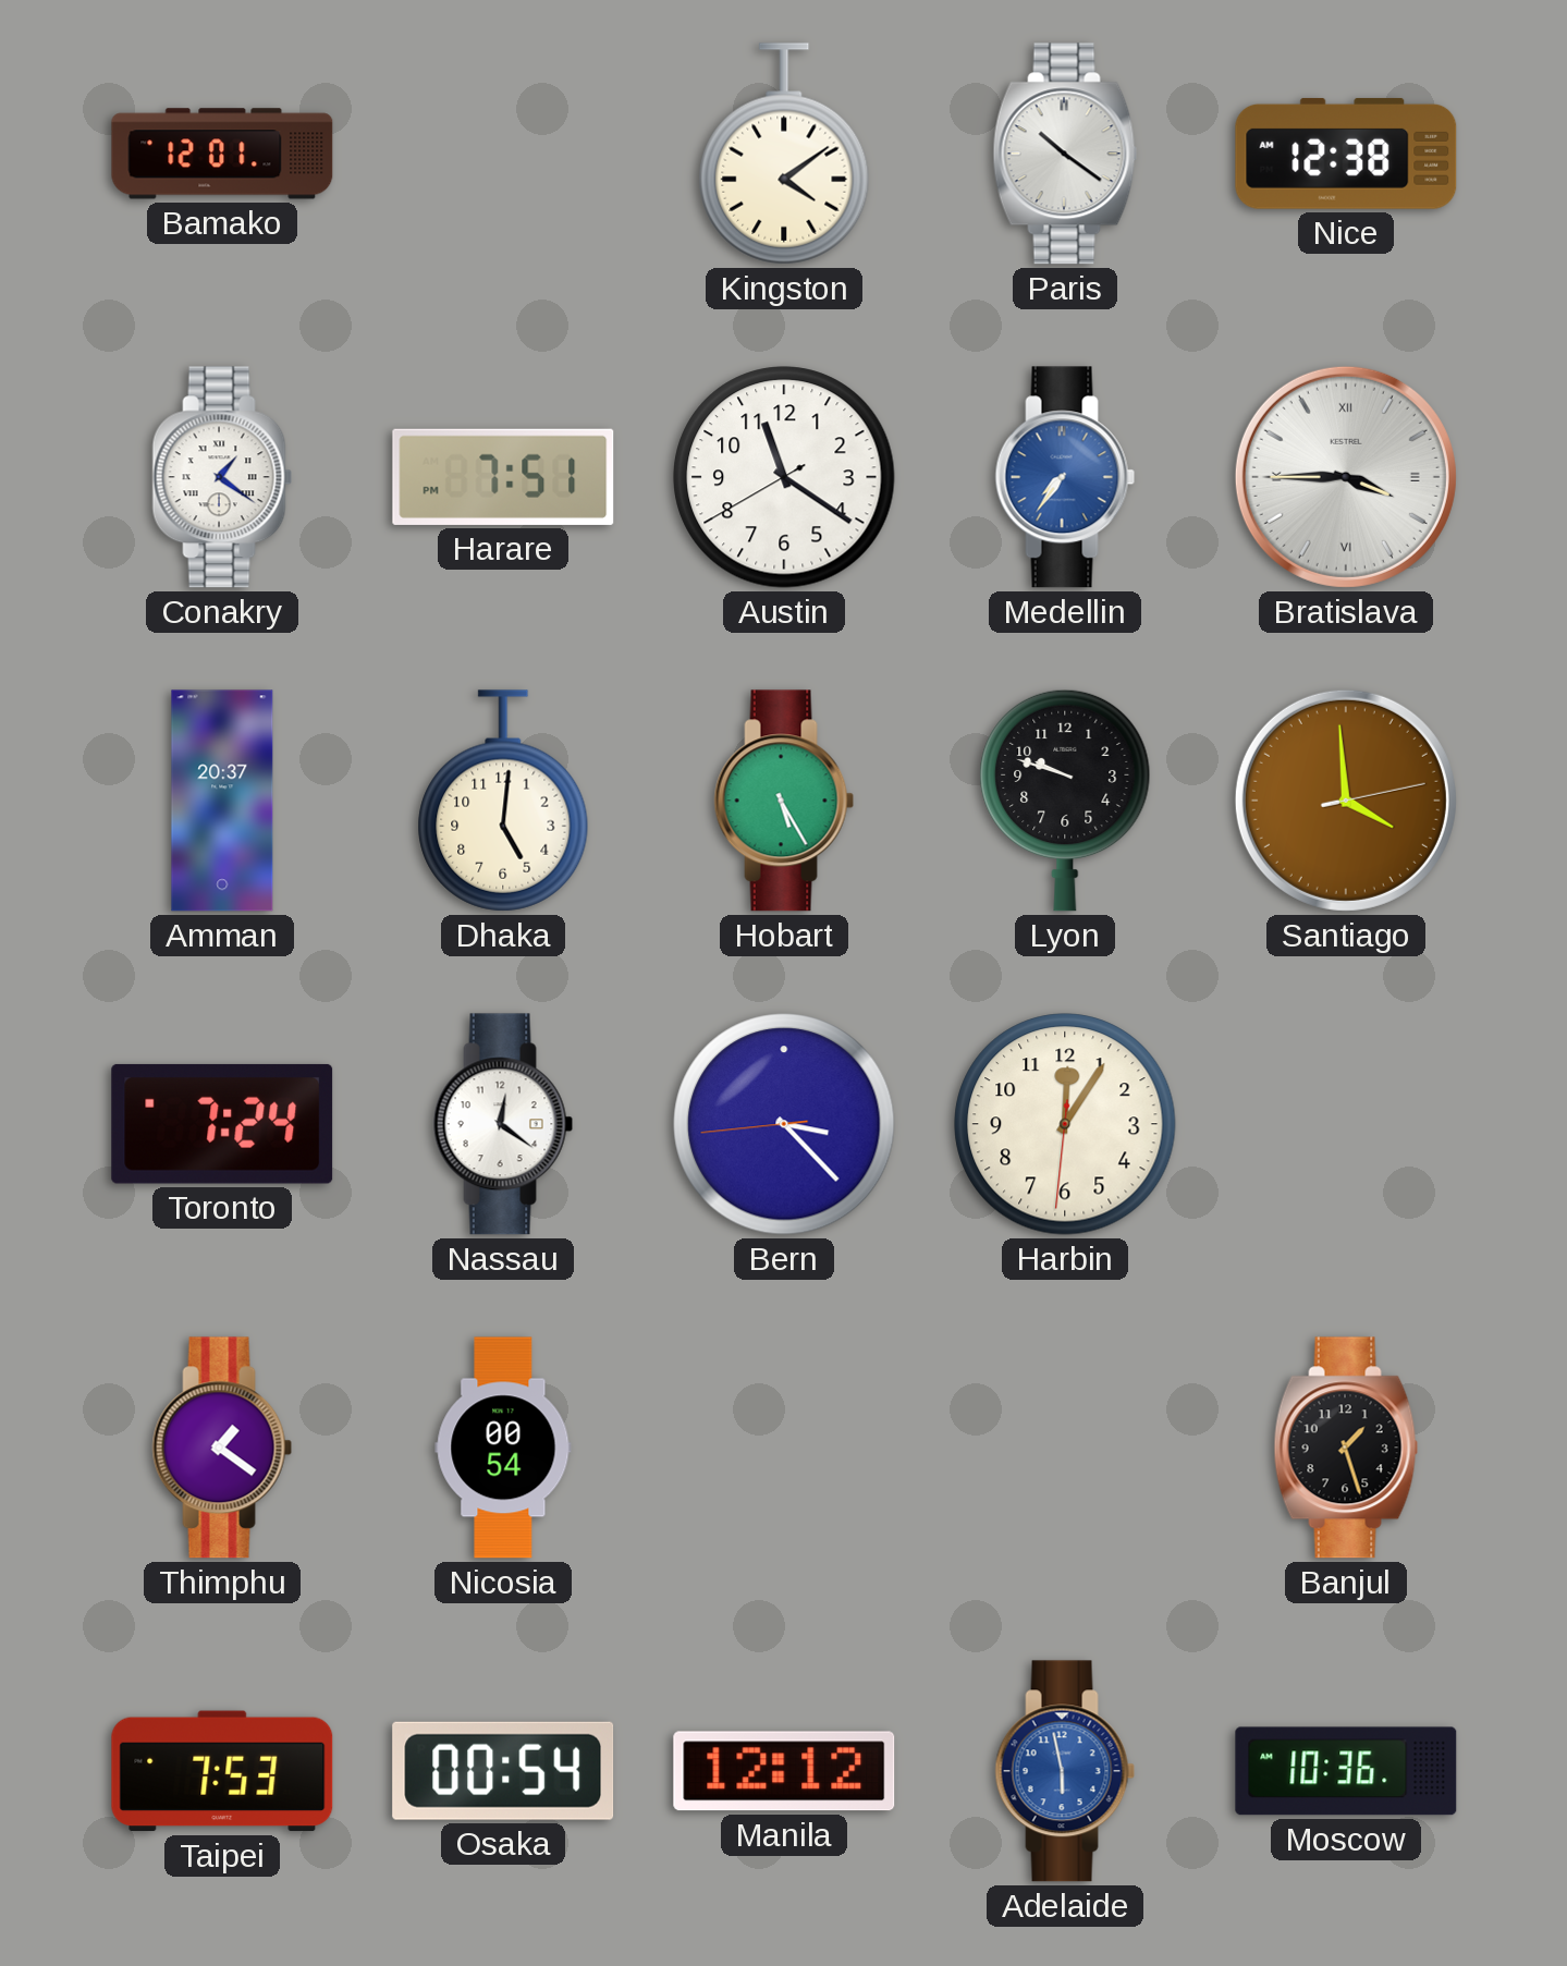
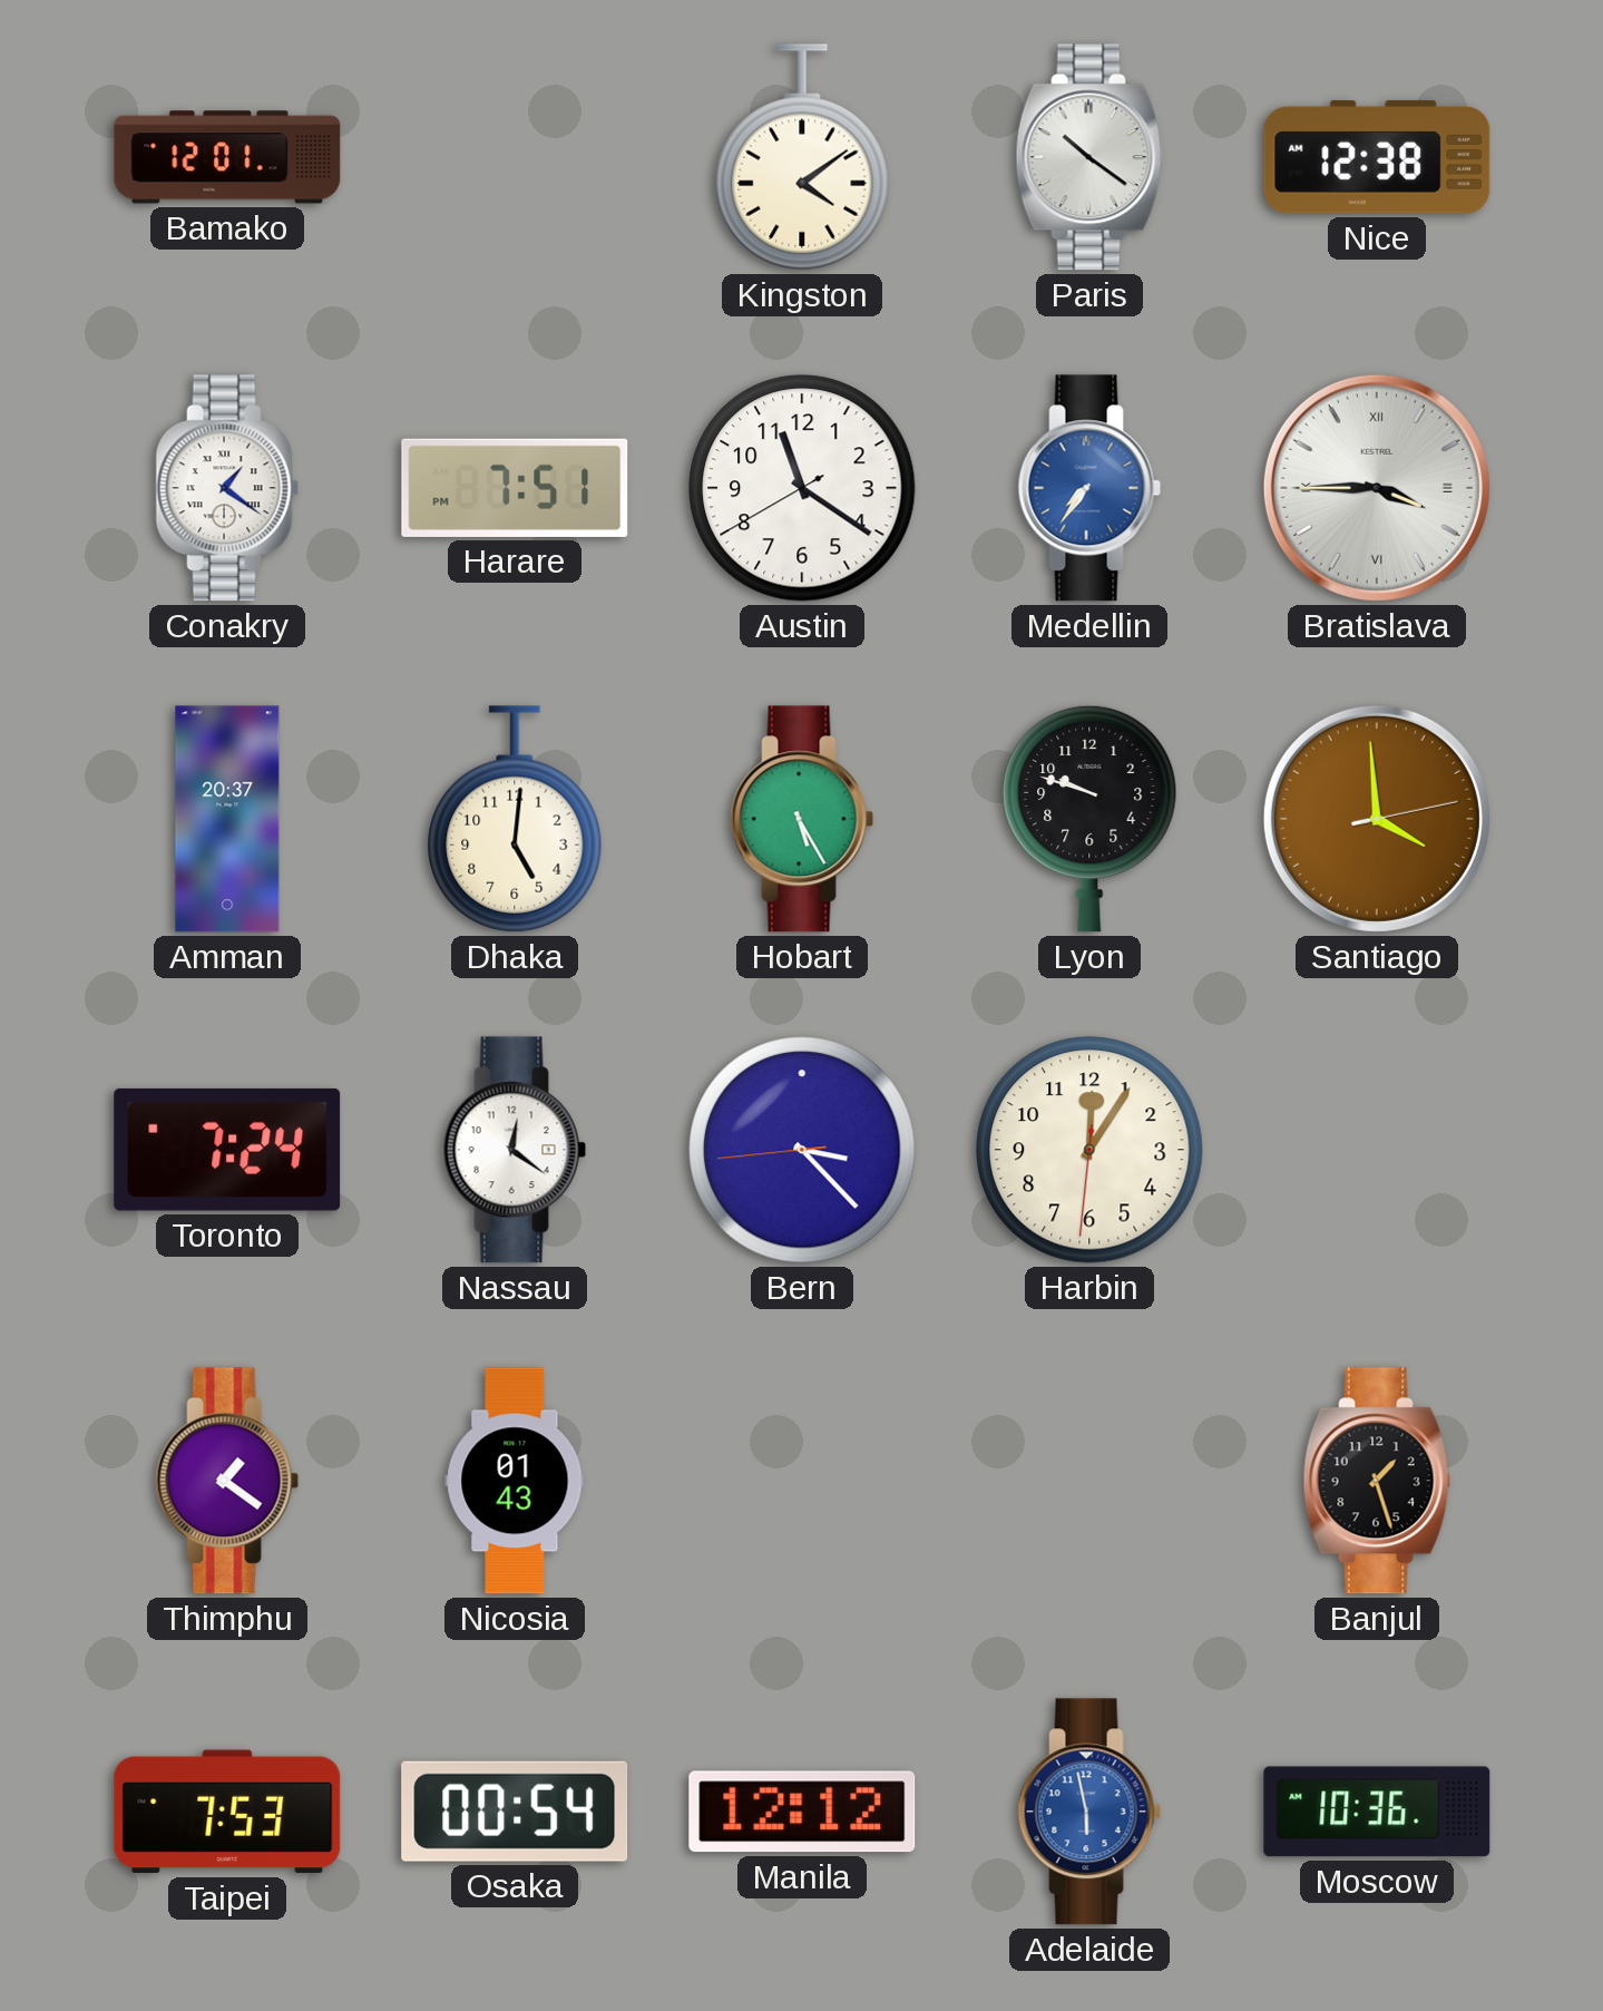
Nicosia: 00:54 -> 01:43 (515, 1481)
